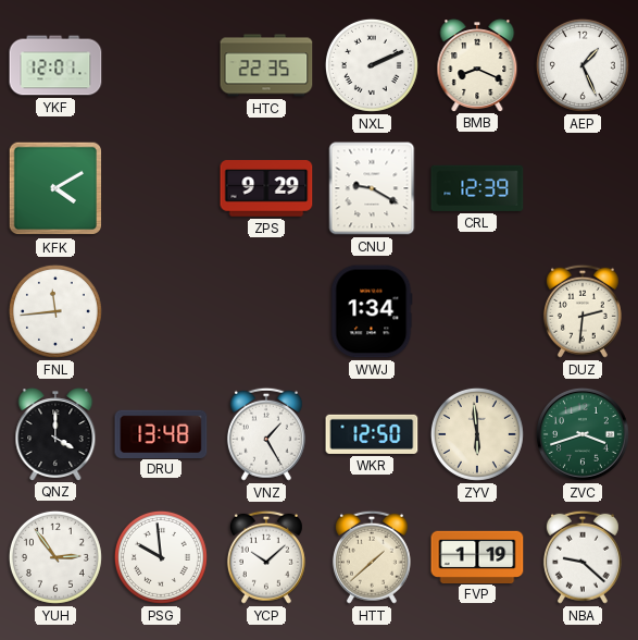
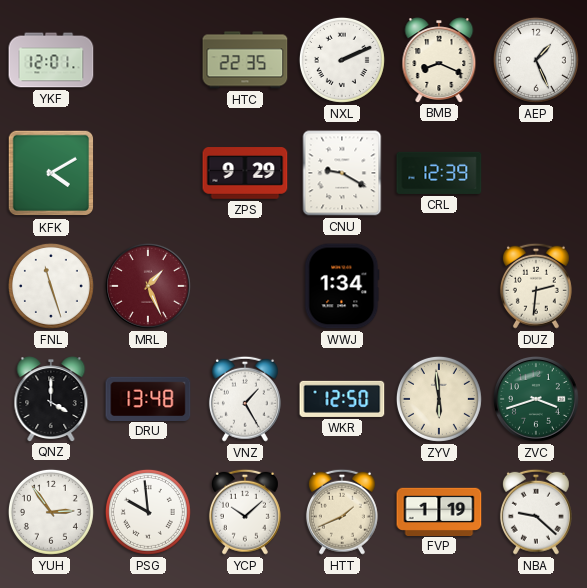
FNL: 11:44 -> 11:27 (51, 286)
MRL: none -> 1:26 (148, 286)
HTT: 1:38 -> 1:41 (342, 512)
